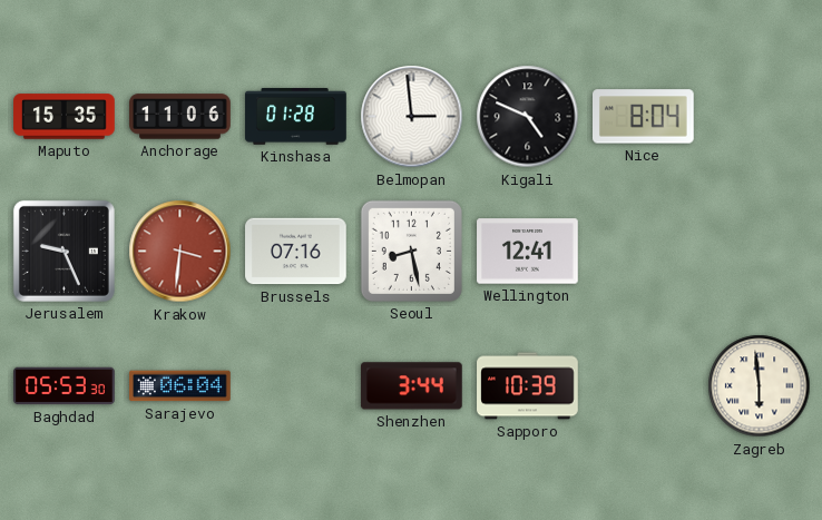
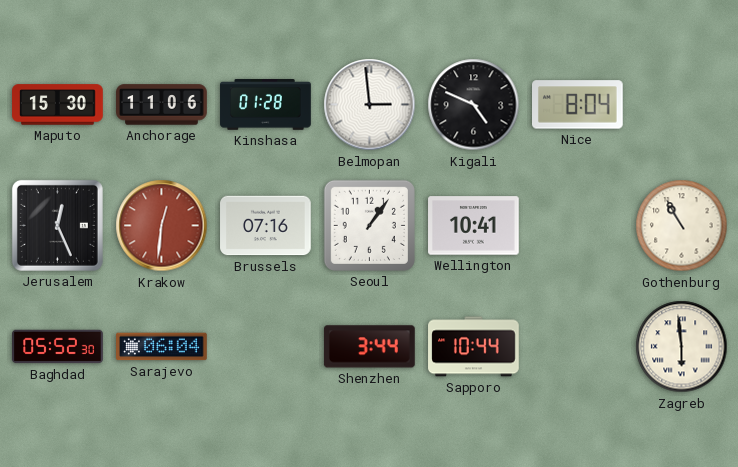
Maputo: 15:35 -> 15:30 (58, 105)
Jerusalem: 9:26 -> 12:26 (57, 225)
Krakow: 3:31 -> 12:31 (162, 226)
Seoul: 8:28 -> 1:06 (369, 225)
Wellington: 12:41 -> 10:41 (474, 226)
Gothenburg: none -> 10:55 (682, 226)
Baghdad: 05:53 -> 05:52 (58, 347)
Sapporo: 10:39 -> 10:44 (474, 347)
